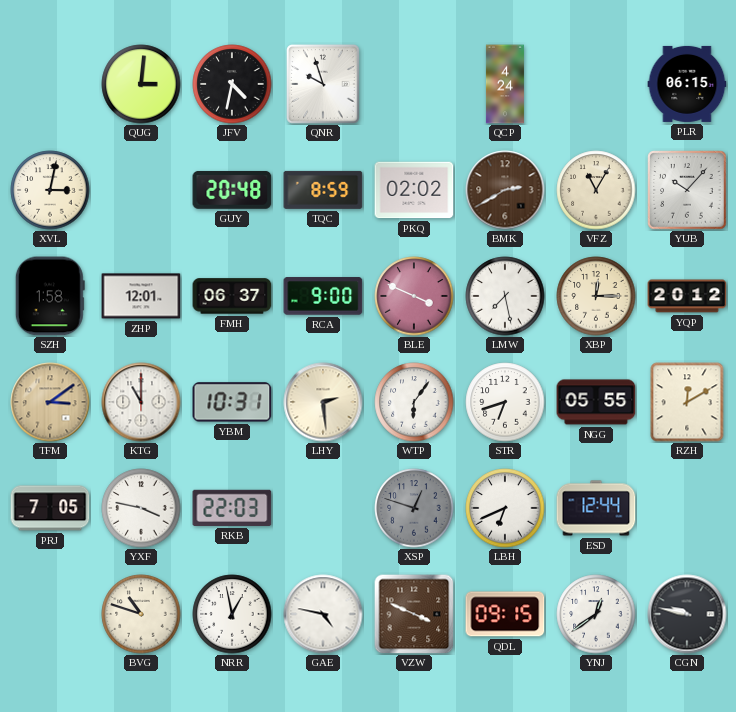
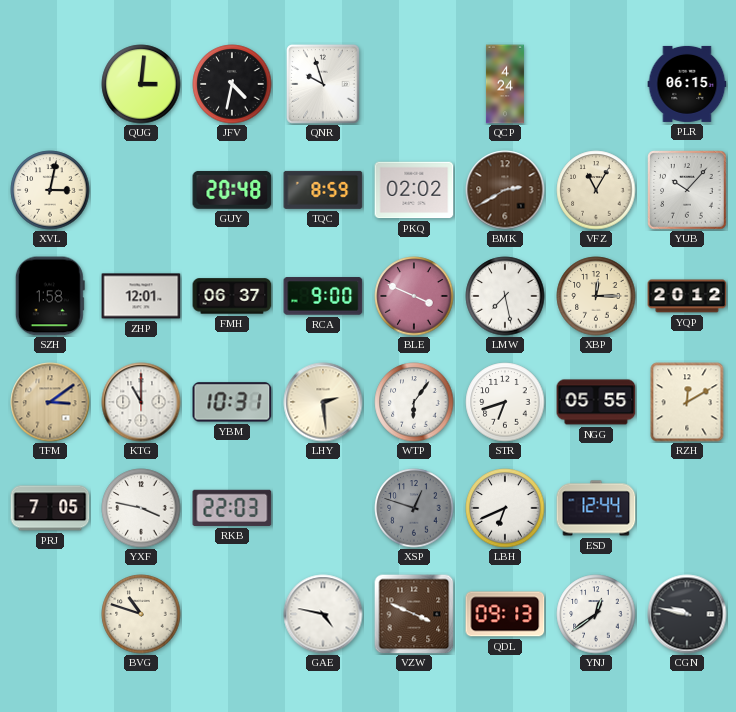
NRR: 12:58 -> none (232, 614)
QDL: 09:15 -> 09:13 (505, 614)
